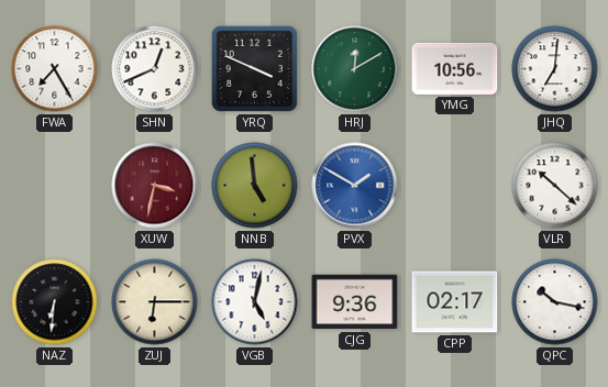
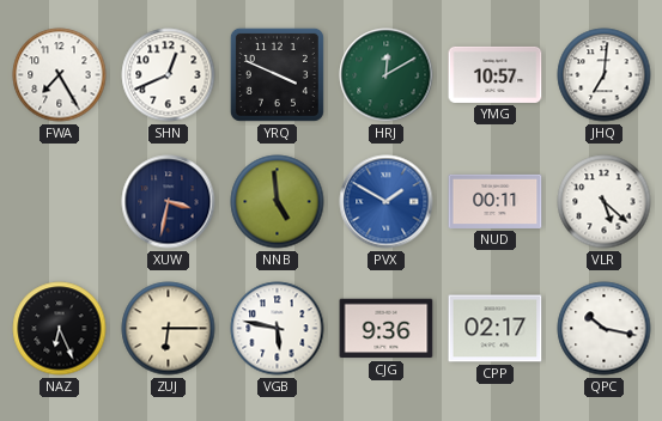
YMG: 10:56 -> 10:57 (496, 74)
XUW dial: burgundy -> navy (169, 202)
NUD: none -> 00:11 (496, 201)
VLR: 10:22 -> 5:22 (605, 202)
NAZ: 6:31 -> 6:26 (60, 329)
VGB: 5:02 -> 5:47 (278, 329)
